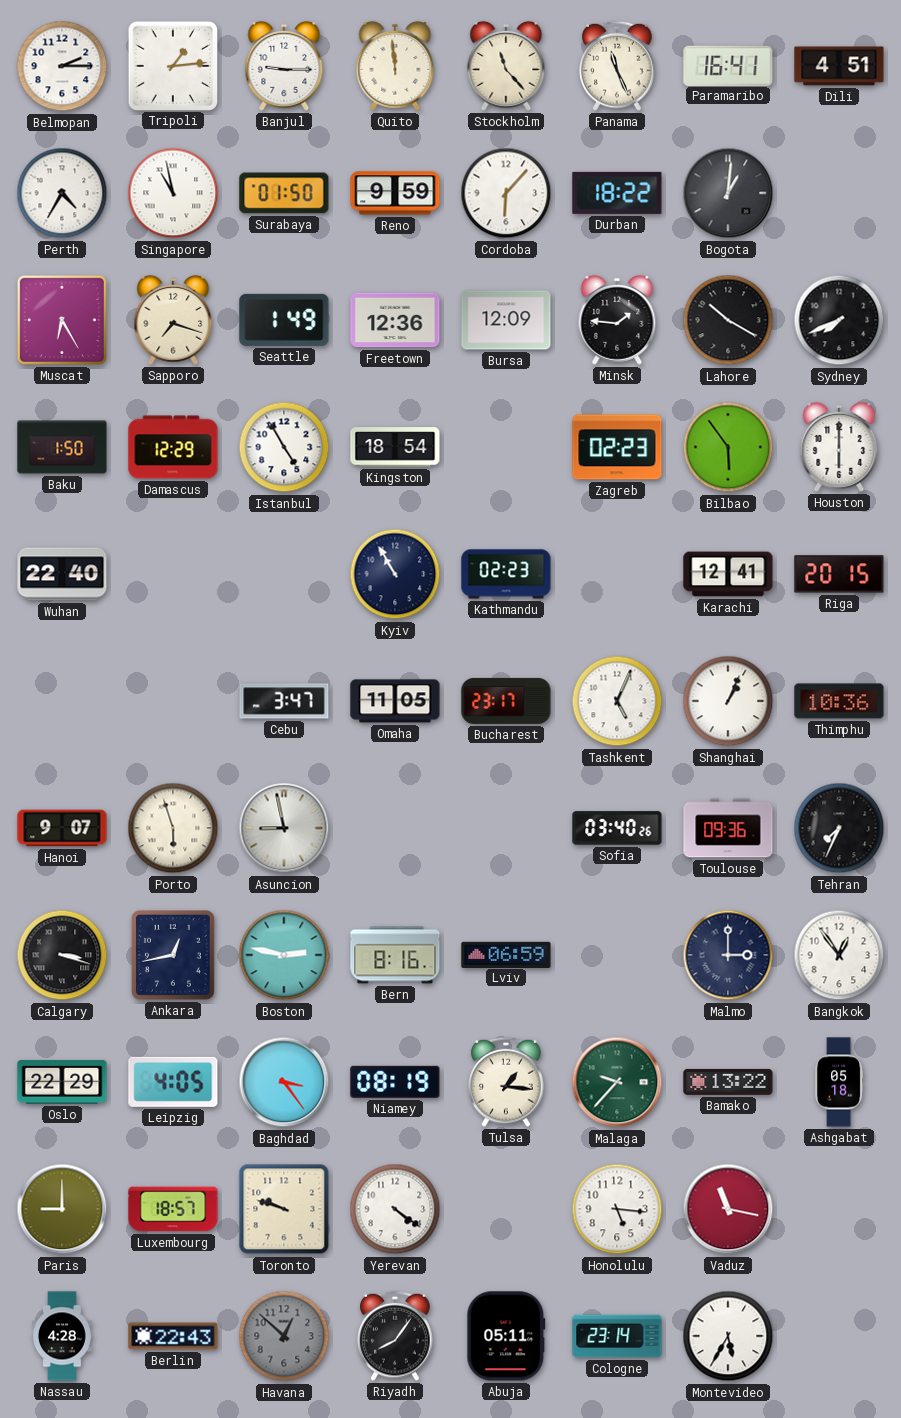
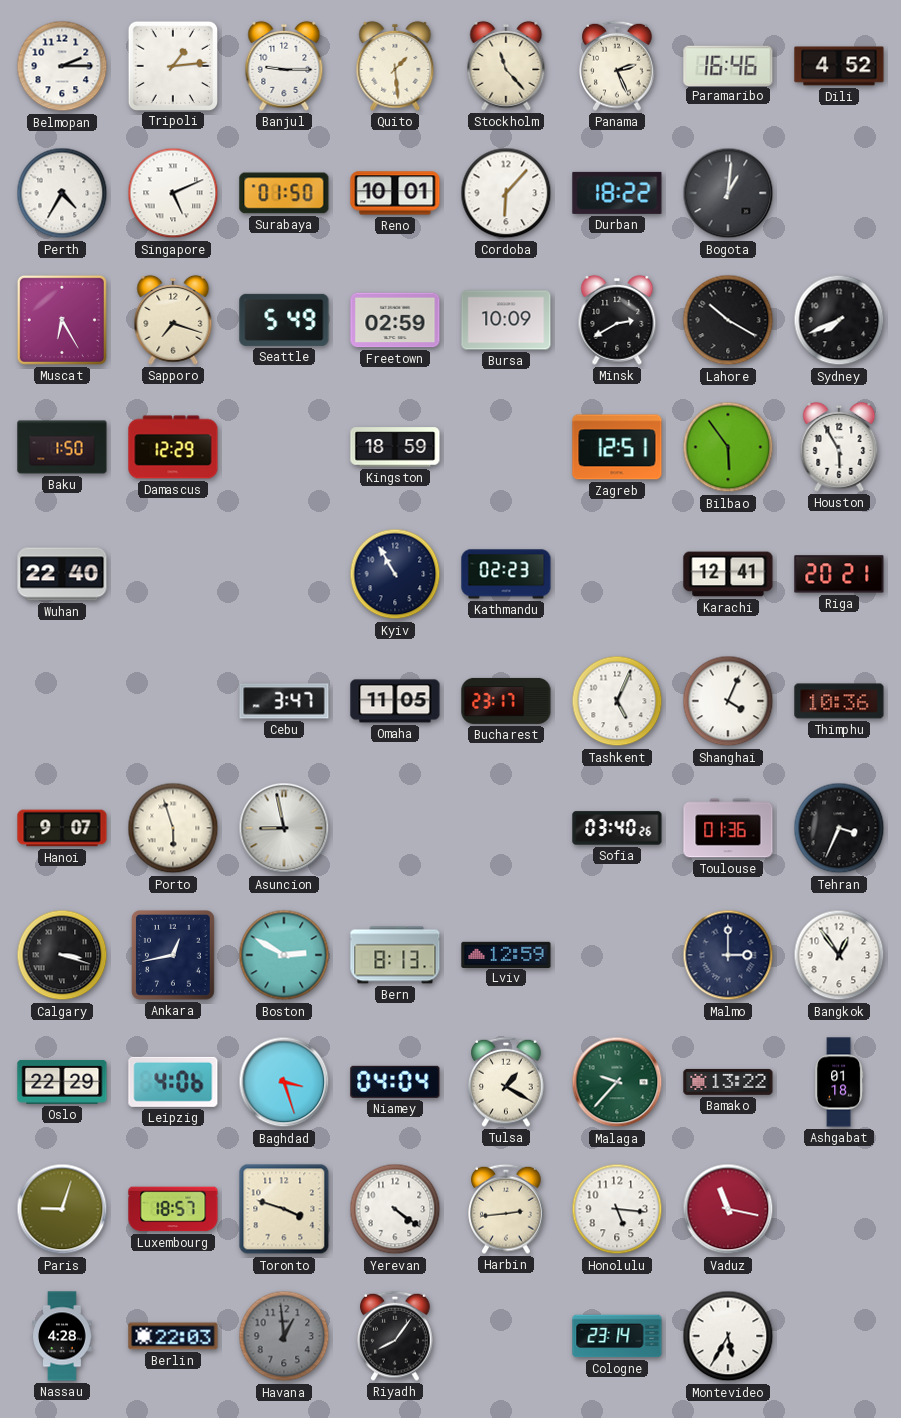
Quito: 11:59 -> 1:29 (395, 66)
Panama: 11:26 -> 2:26 (617, 66)
Paramaribo: 16:41 -> 16:46 (728, 65)
Dili: 4:51 -> 4:52 (839, 66)
Singapore: 10:58 -> 5:11 (173, 193)
Reno: 9:59 -> 10:01 (395, 193)
Seattle: 1:49 -> 5:49 (284, 320)
Freetown: 12:36 -> 02:59 (395, 320)
Bursa: 12:09 -> 10:09 (506, 320)
Minsk: 1:46 -> 2:40 (617, 320)
Istanbul: 4:55 -> none (284, 447)
Kingston: 18:54 -> 18:59 (395, 447)
Zagreb: 02:23 -> 12:51 (617, 447)
Houston: 6:00 -> 5:55 (839, 447)
Riga: 20:15 -> 20:21 (839, 574)
Shanghai: 1:04 -> 4:04 (728, 701)
Toulouse: 09:36 -> 01:36 (728, 828)
Tehran: 7:34 -> 3:34 (839, 828)
Boston: 2:47 -> 2:50 (284, 955)
Bern: 8:16 -> 8:13 (395, 955)
Lviv: 06:59 -> 12:59 (506, 954)
Leipzig: 4:05 -> 4:06 (173, 1082)
Baghdad: 3:24 -> 3:27 (284, 1082)
Niamey: 08:19 -> 04:04 (395, 1082)
Tulsa: 1:16 -> 1:20 (506, 1082)
Ashgabat: 05:18 -> 01:18 (839, 1082)
Paris: 9:00 -> 9:03 (62, 1209)
Toronto: 9:48 -> 3:48 (284, 1209)
Harbin: none -> 2:44 (506, 1209)
Berlin: 22:43 -> 22:03 (173, 1336)
Havana: 12:52 -> 12:59 (284, 1336)
Abuja: 05:11 -> none (506, 1336)
